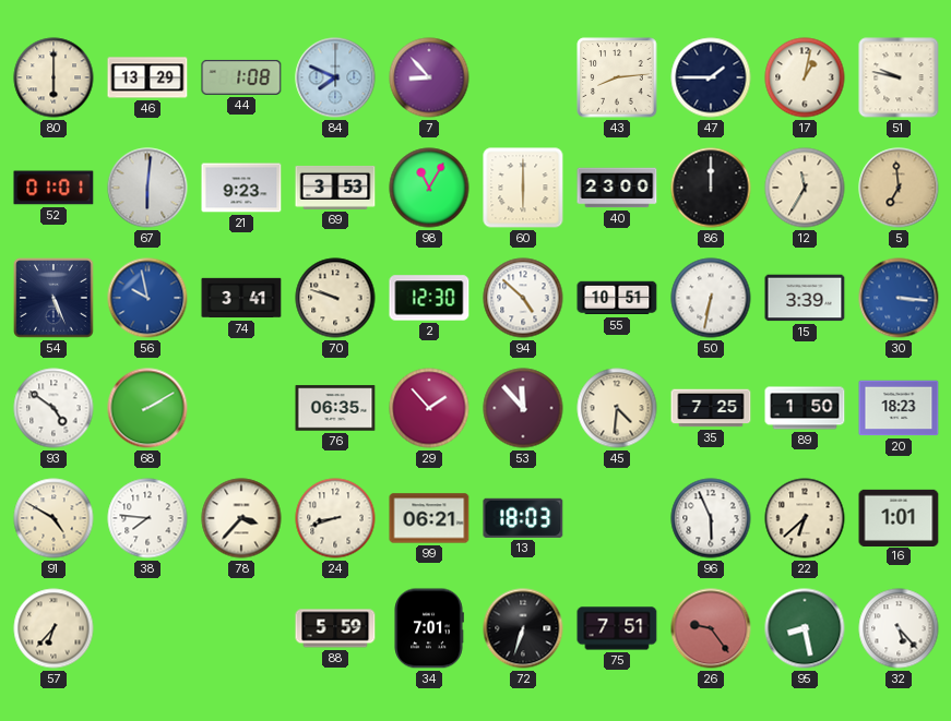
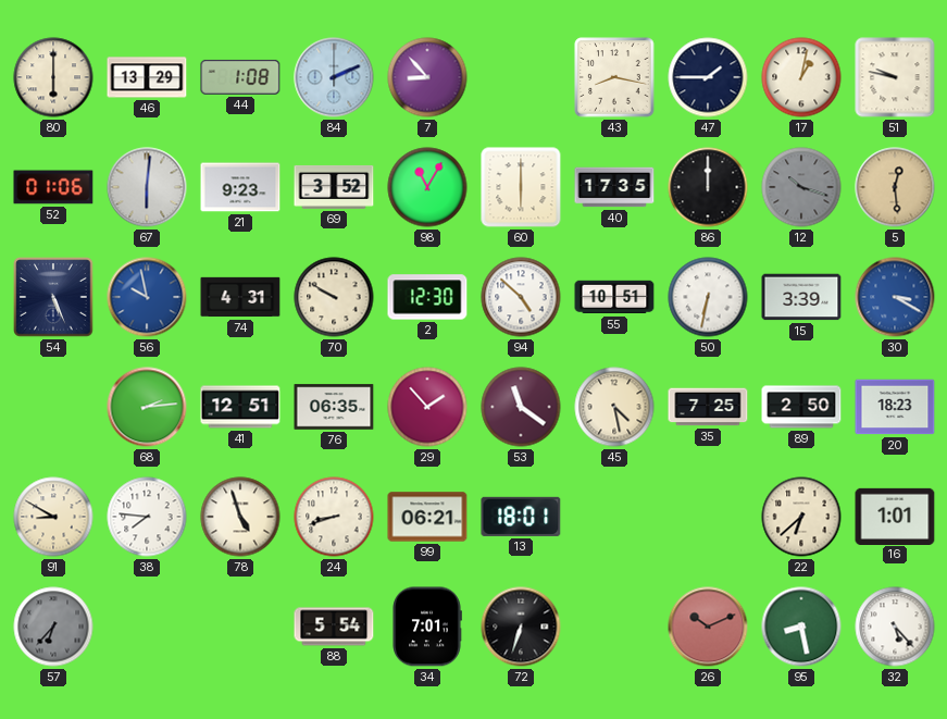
84: 7:49 -> 2:11 (334, 77)
43: 8:14 -> 8:17 (614, 77)
52: 01:01 -> 01:06 (53, 187)
69: 3:53 -> 3:52 (334, 187)
40: 23:00 -> 17:35 (614, 187)
12: 11:35 -> 10:18 (801, 187)
12 dial: cream -> grey (801, 187)
5: 6:59 -> 12:29 (895, 187)
74: 3:41 -> 4:31 (240, 297)
70: 9:48 -> 9:50 (334, 297)
30: 3:16 -> 3:20 (895, 297)
93: 4:51 -> none (54, 408)
68: 2:10 -> 2:14 (147, 407)
41: none -> 12:51 (240, 407)
53: 11:53 -> 11:21 (521, 407)
45: 4:31 -> 4:28 (614, 407)
89: 1:50 -> 2:50 (801, 407)
91: 4:50 -> 8:50 (53, 517)
78: 3:37 -> 4:57 (240, 517)
13: 18:03 -> 18:01 (521, 517)
96: 5:56 -> none (711, 518)
57 dial: cream -> grey (53, 627)
88: 5:59 -> 5:54 (334, 627)
75: 7:51 -> none (617, 628)
26: 9:24 -> 10:11 (708, 627)
